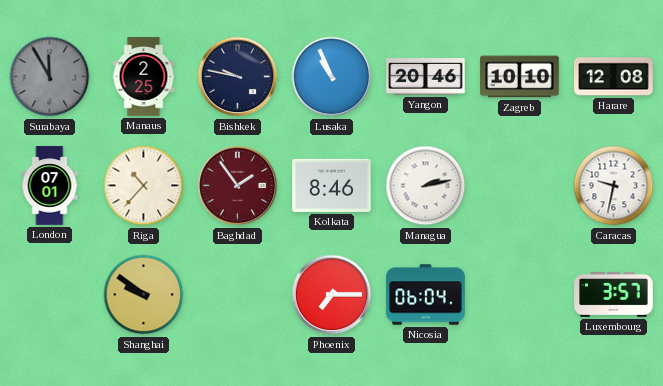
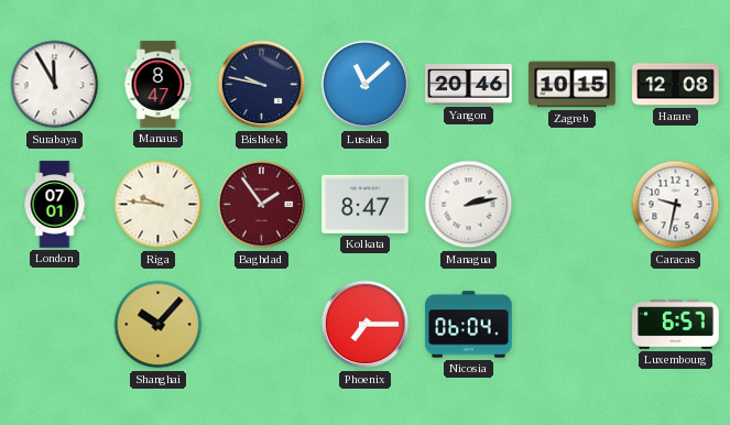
Surabaya dial: grey -> white (55, 85)
Manaus: 2:25 -> 8:47 (159, 85)
Lusaka: 10:56 -> 11:08 (366, 85)
Zagreb: 10:10 -> 10:15 (573, 85)
Riga: 10:37 -> 9:46 (159, 205)
Kolkata: 8:46 -> 8:47 (366, 204)
Shanghai: 9:51 -> 10:07 (159, 325)
Luxembourg: 3:57 -> 6:57 (676, 325)
